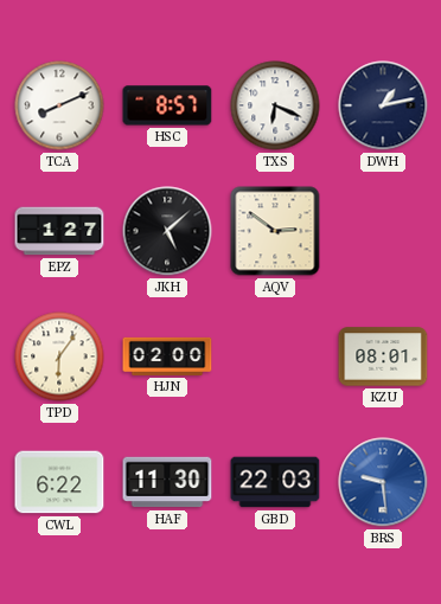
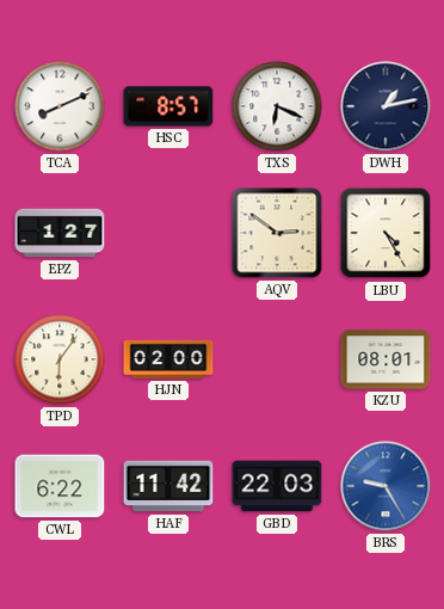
JKH: 5:08 -> none (167, 231)
LBU: none -> 4:25 (386, 233)
HAF: 11:30 -> 11:42 (168, 486)
BRS: 9:29 -> 9:25 (386, 486)
